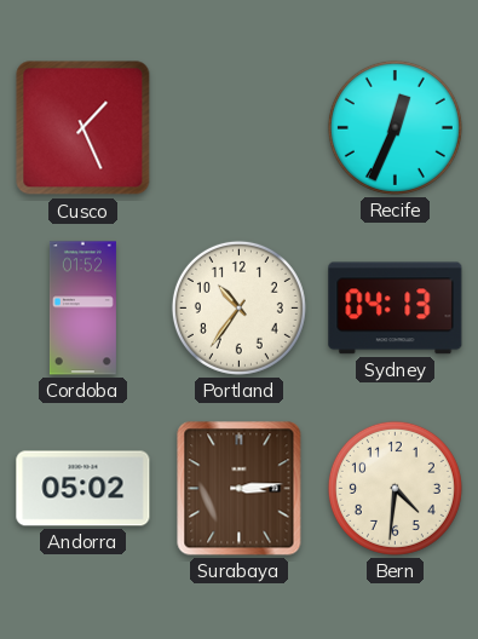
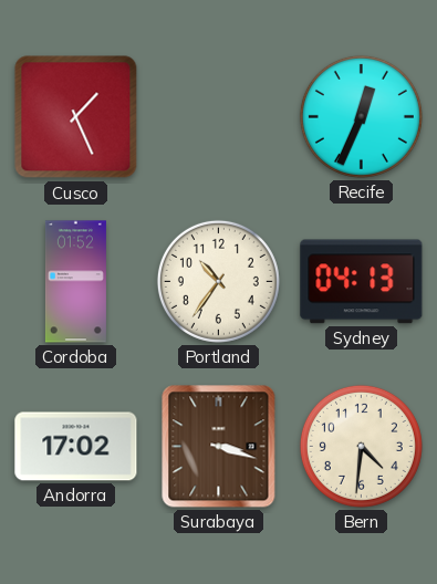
Andorra: 05:02 -> 17:02 (76, 447)
Surabaya: 3:14 -> 3:18 (219, 447)
